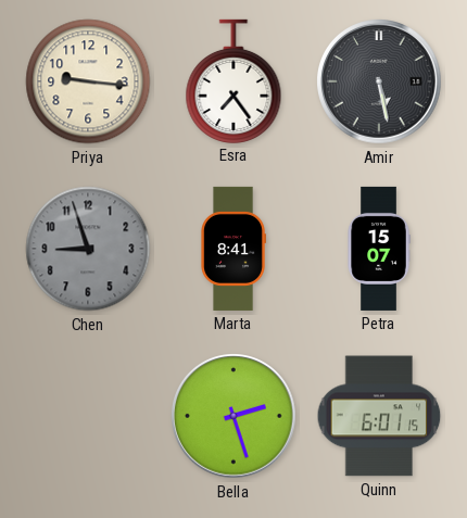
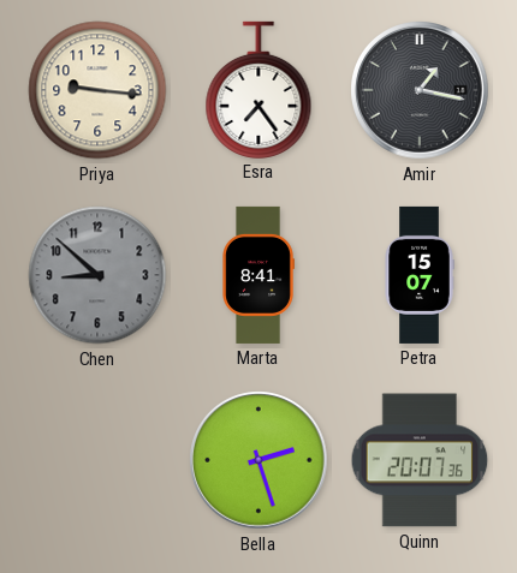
Amir: 5:28 -> 1:17 (421, 91)
Chen: 8:57 -> 8:52 (97, 275)
Quinn: 6:01 -> 20:07 (420, 460)
